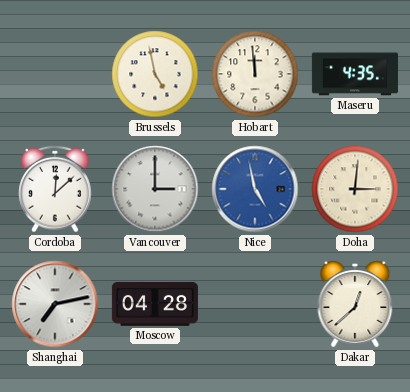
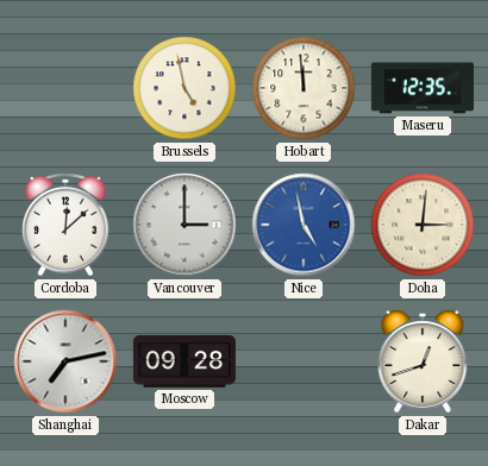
Maseru: 4:35 -> 12:35 (423, 88)
Moscow: 04:28 -> 09:28 (184, 363)
Dakar: 12:38 -> 12:42 (423, 361)
